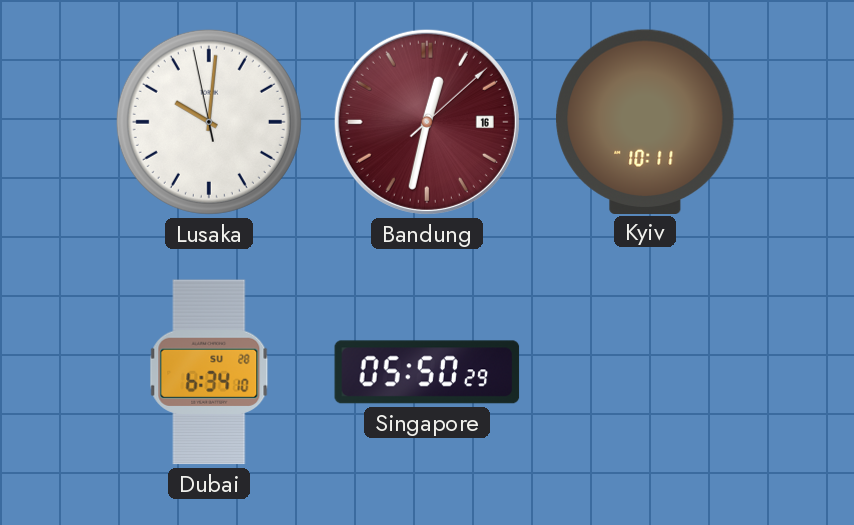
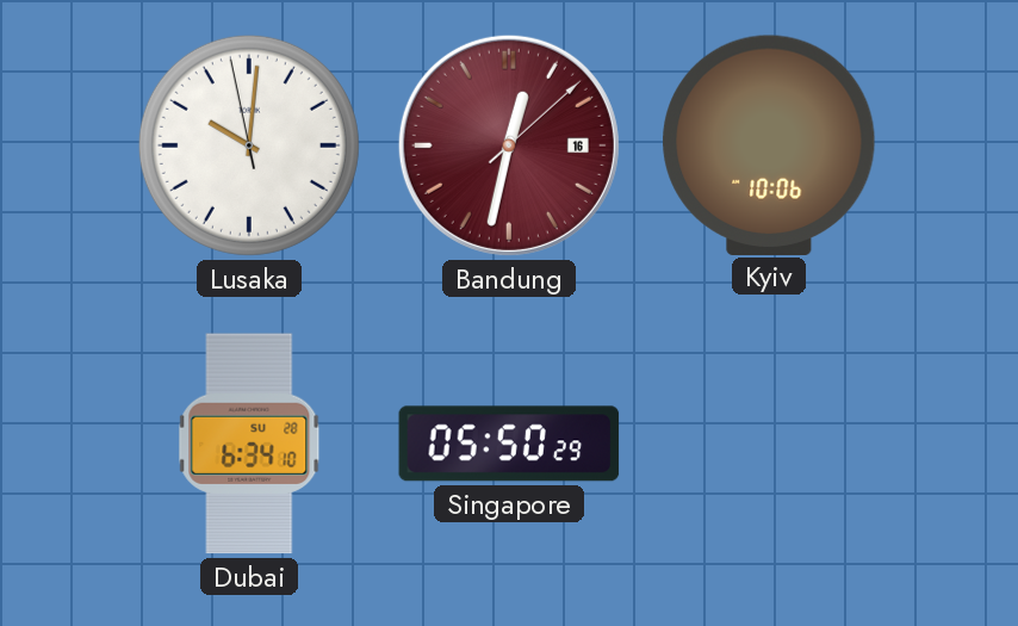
Kyiv: 10:11 -> 10:06 (769, 144)
